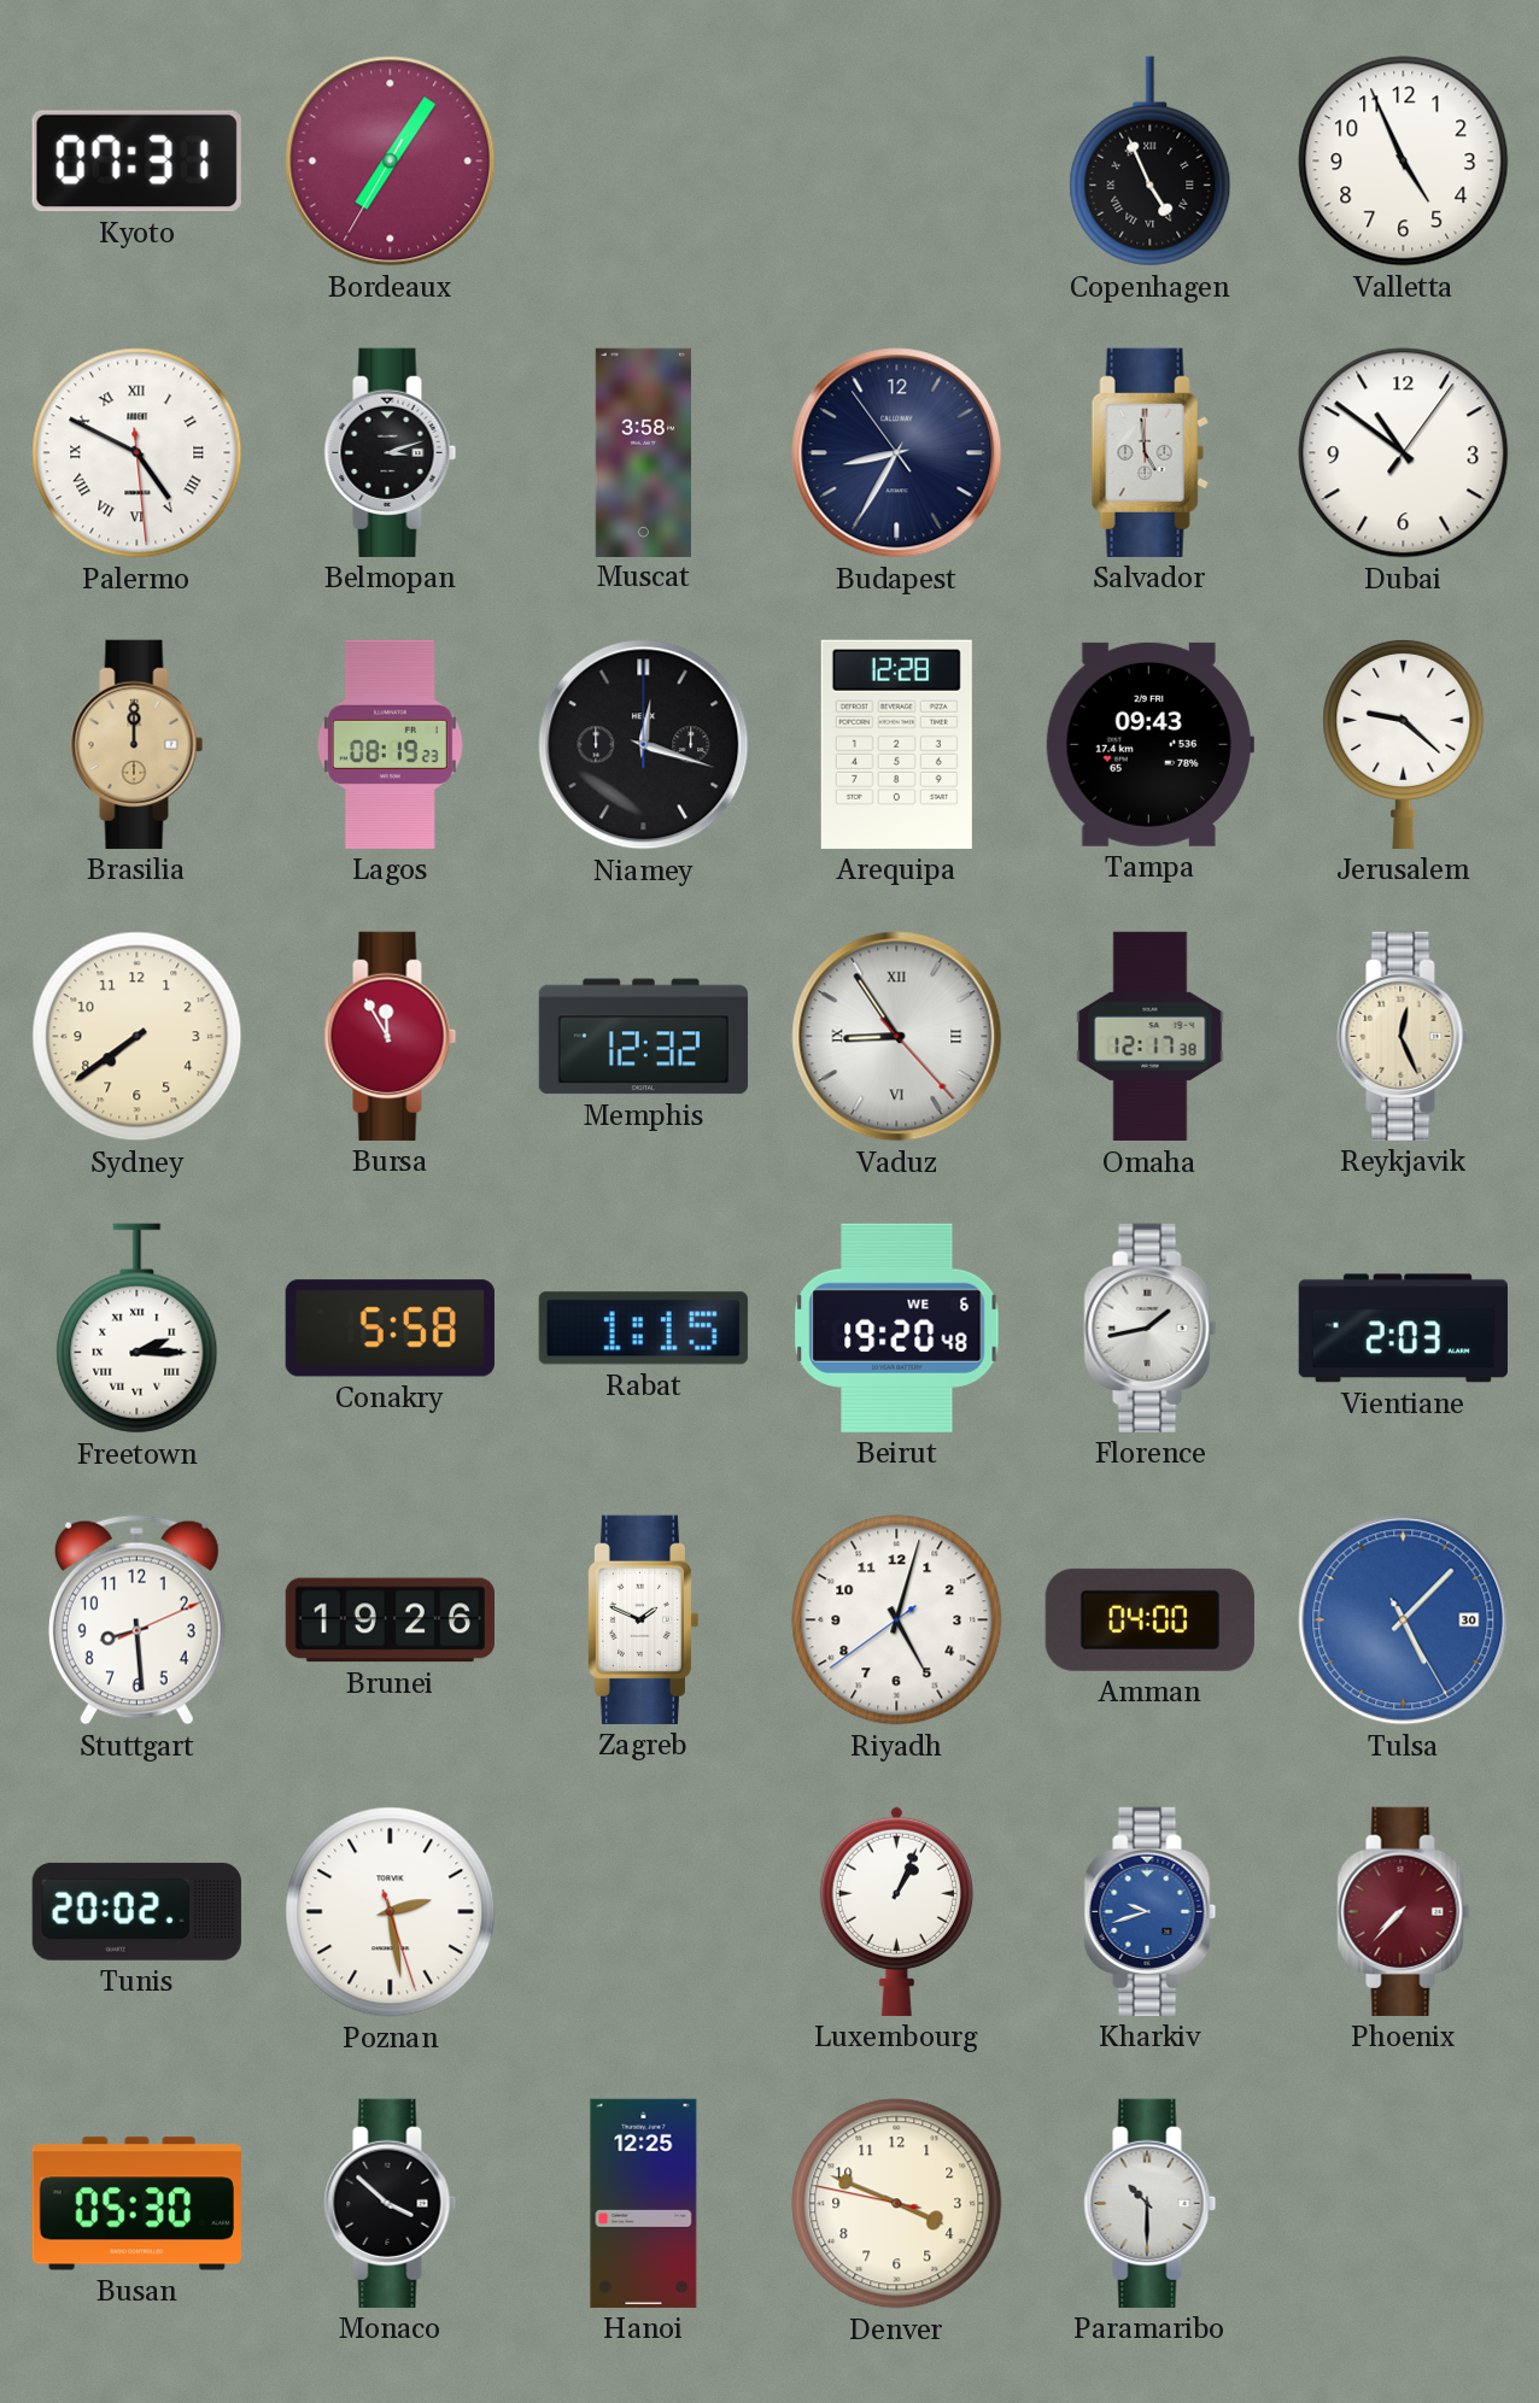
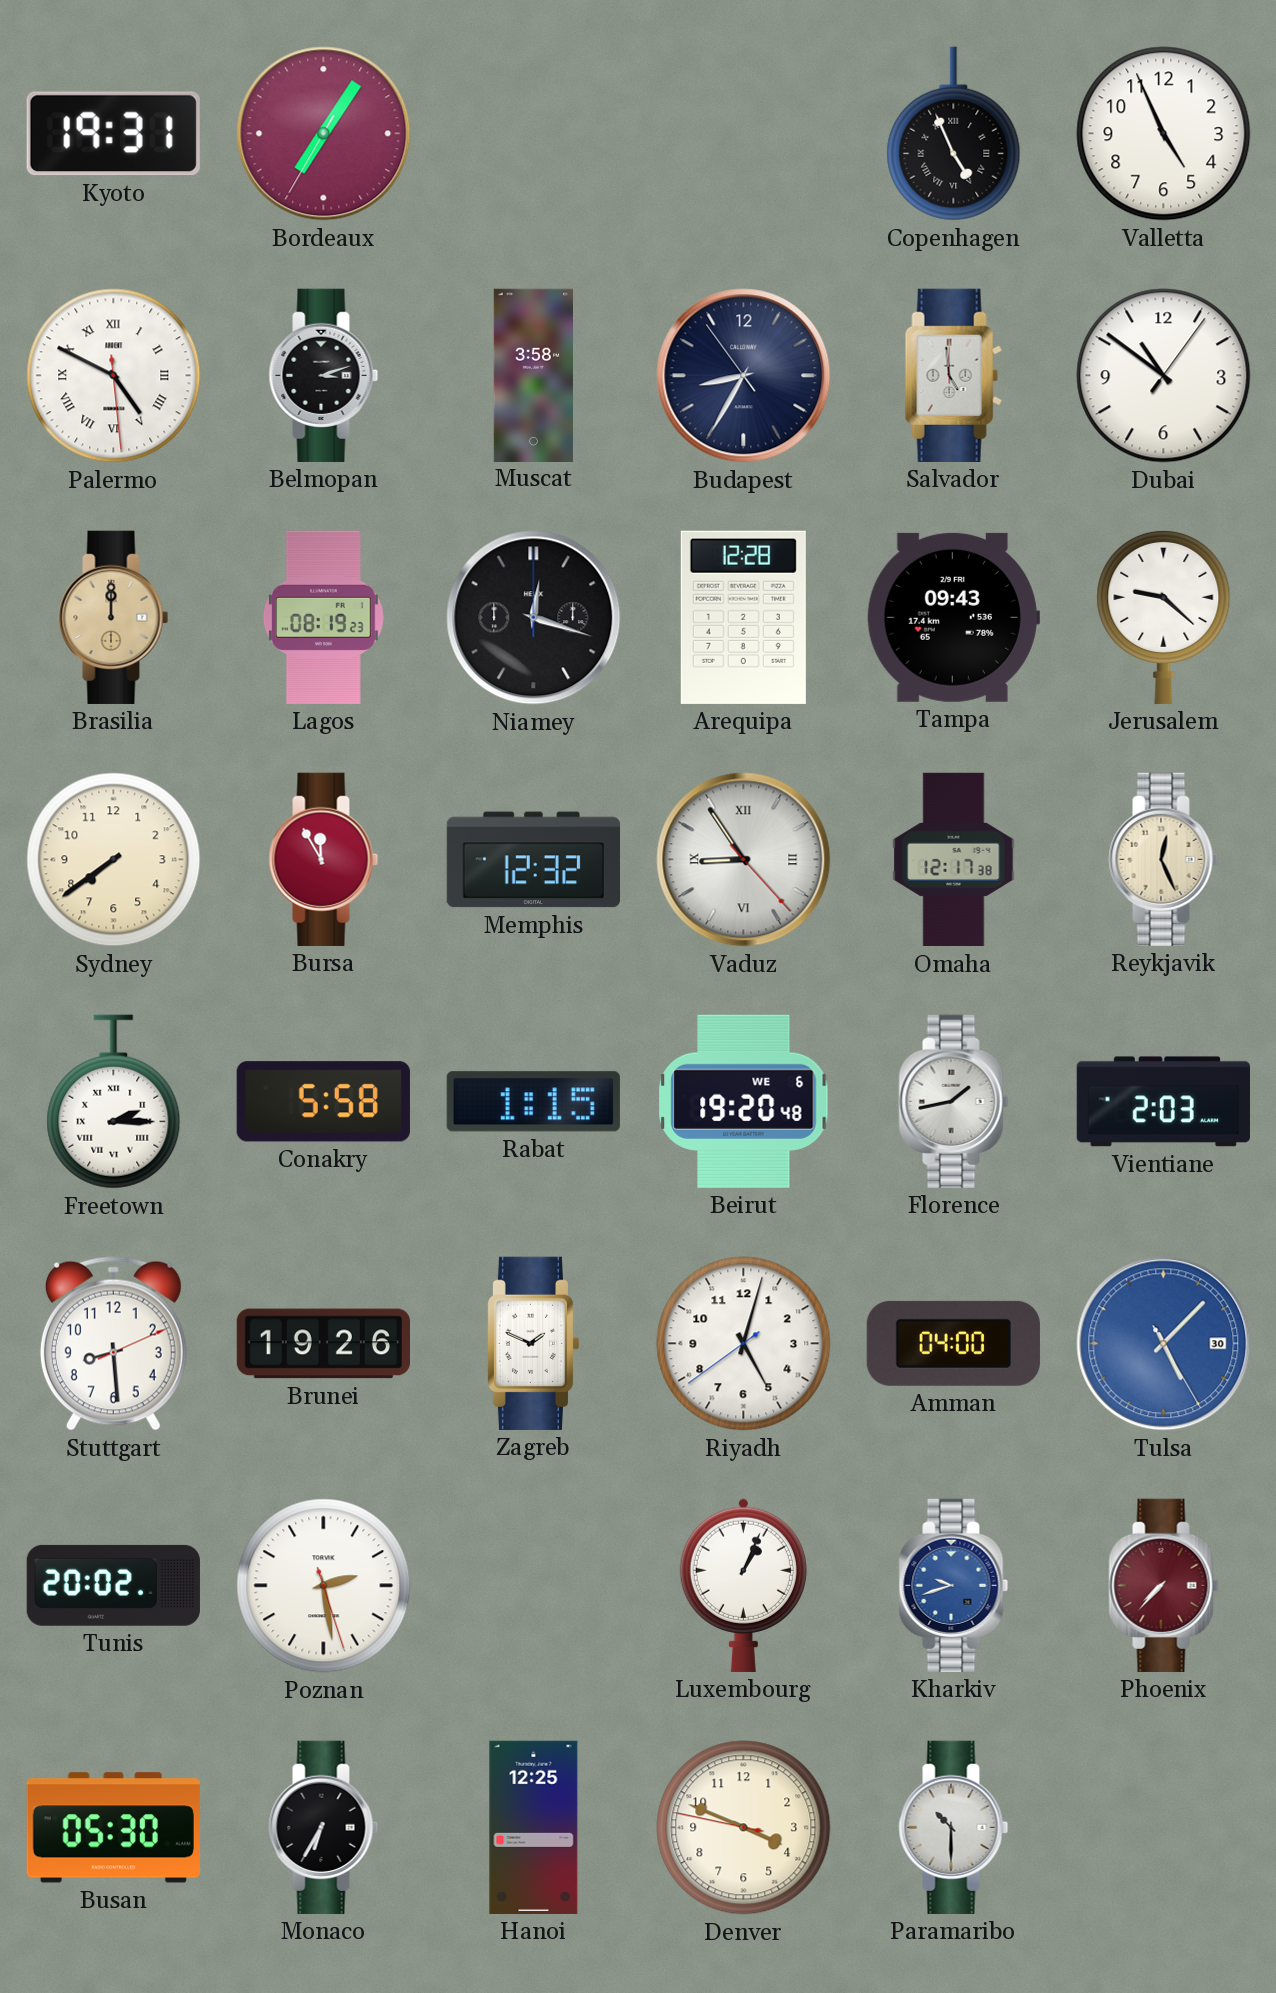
Kyoto: 07:31 -> 19:31 (113, 134)
Monaco: 3:52 -> 6:35 (324, 1827)
